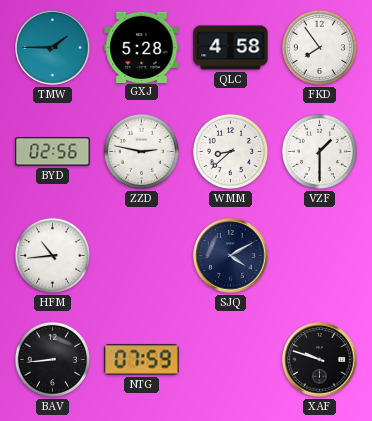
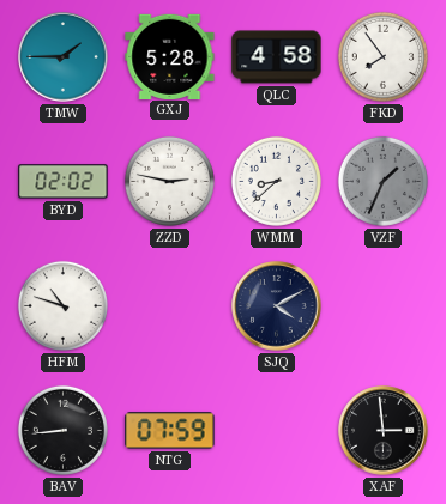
BYD: 02:56 -> 02:02 (64, 182)
VZF: 1:30 -> 1:34 (382, 181)
VZF dial: white -> grey (382, 181)
HFM: 10:44 -> 10:48 (62, 305)
XAF: 9:48 -> 2:59 (384, 431)
